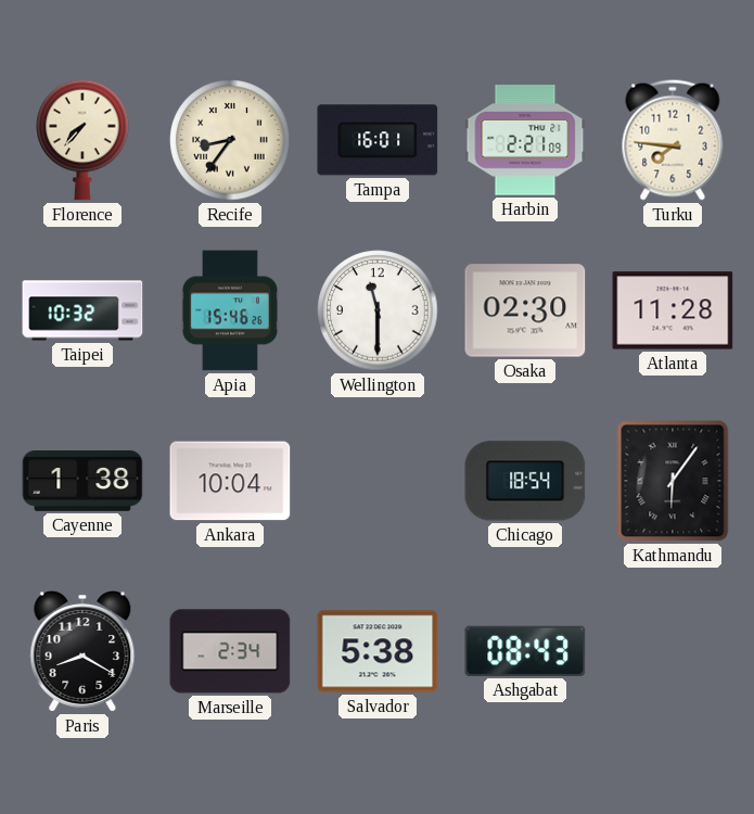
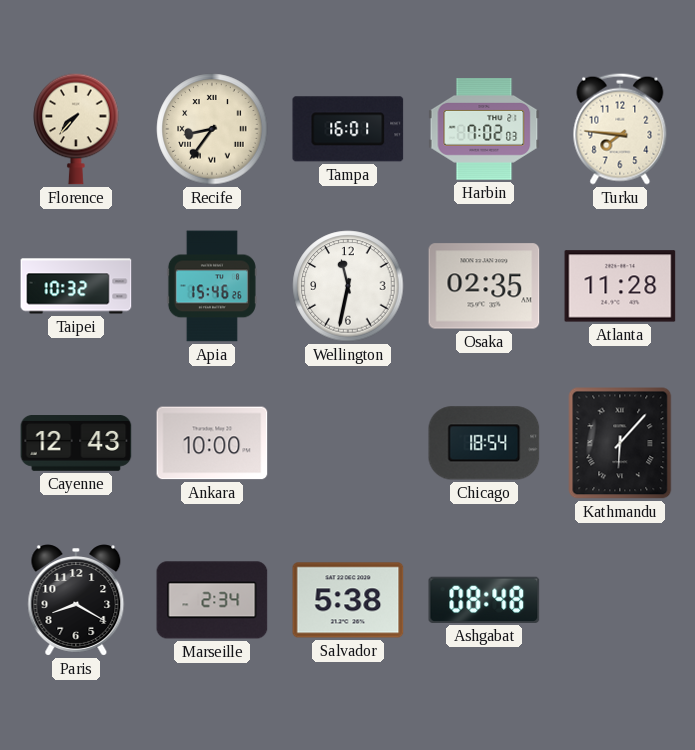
Harbin: 2:21 -> 7:02 (484, 129)
Wellington: 11:30 -> 11:32 (348, 286)
Osaka: 02:30 -> 02:35 (484, 286)
Cayenne: 1:38 -> 12:43 (76, 444)
Ankara: 10:04 -> 10:00 (212, 443)
Kathmandu: 6:06 -> 6:07 (620, 443)
Ashgabat: 08:43 -> 08:48 (484, 600)
